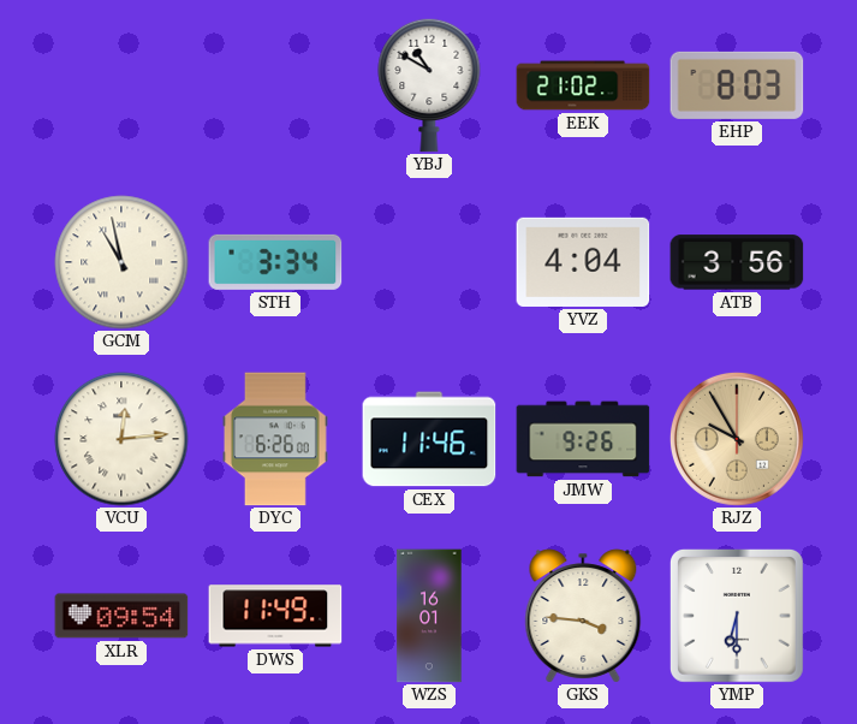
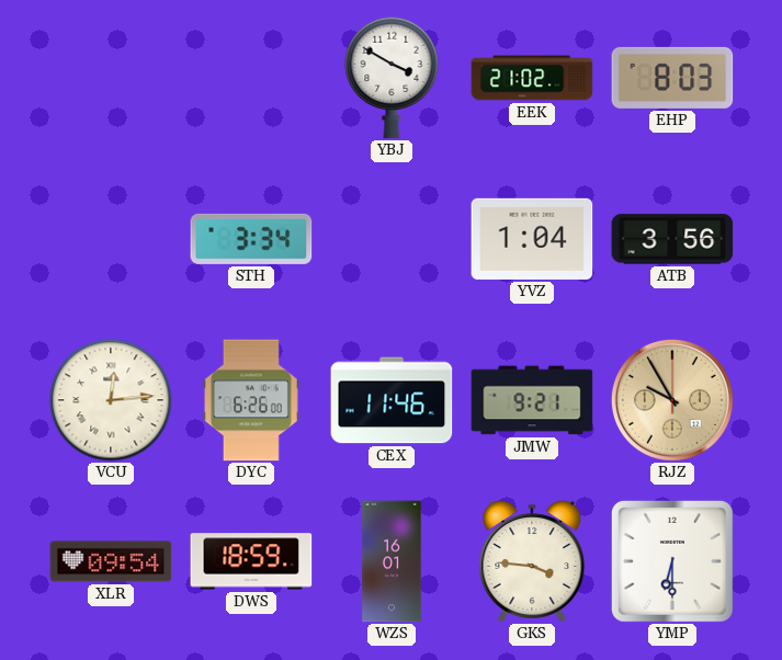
YBJ: 10:50 -> 3:50 (392, 78)
GCM: 10:58 -> none (121, 262)
YVZ: 4:04 -> 1:04 (532, 239)
JMW: 9:26 -> 9:21 (532, 400)
DWS: 11:49 -> 18:59 (251, 561)
